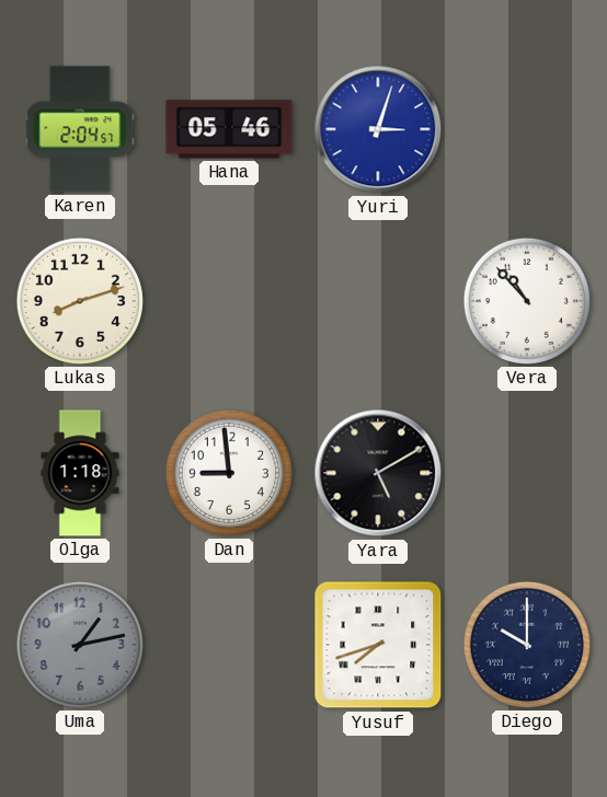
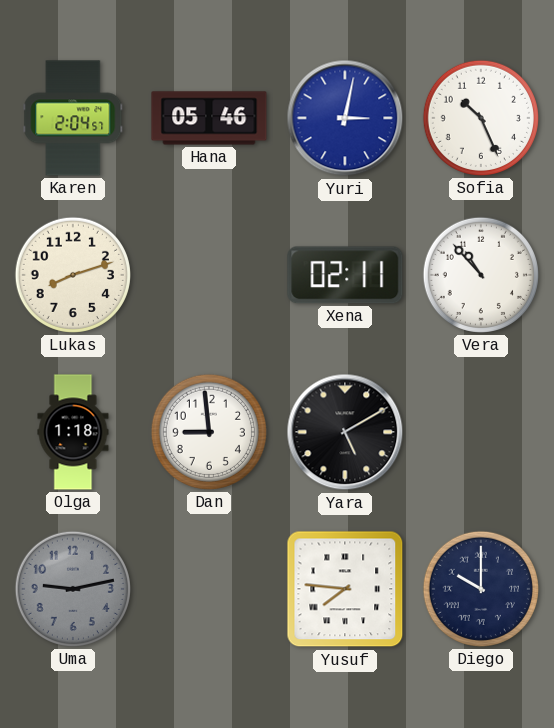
Yuri: 3:03 -> 3:02 (345, 118)
Sofia: none -> 10:26 (481, 118)
Xena: none -> 02:11 (345, 275)
Uma: 1:13 -> 9:13 (73, 589)
Yusuf: 7:42 -> 7:46 (345, 589)
